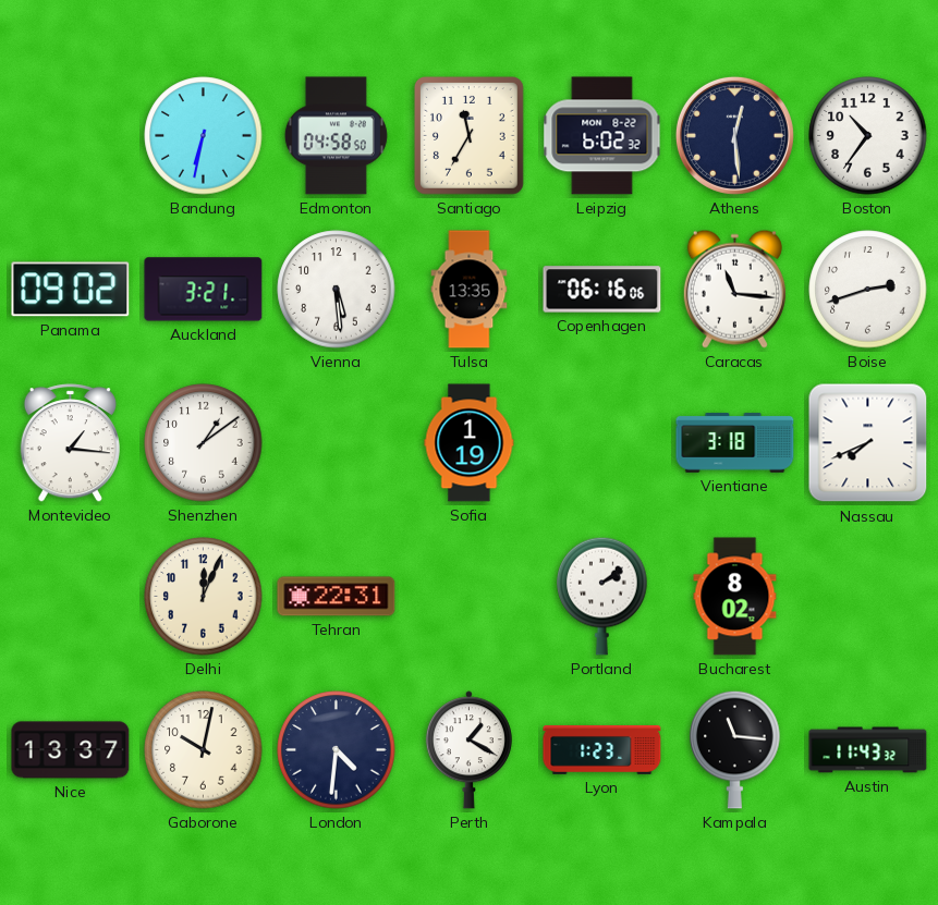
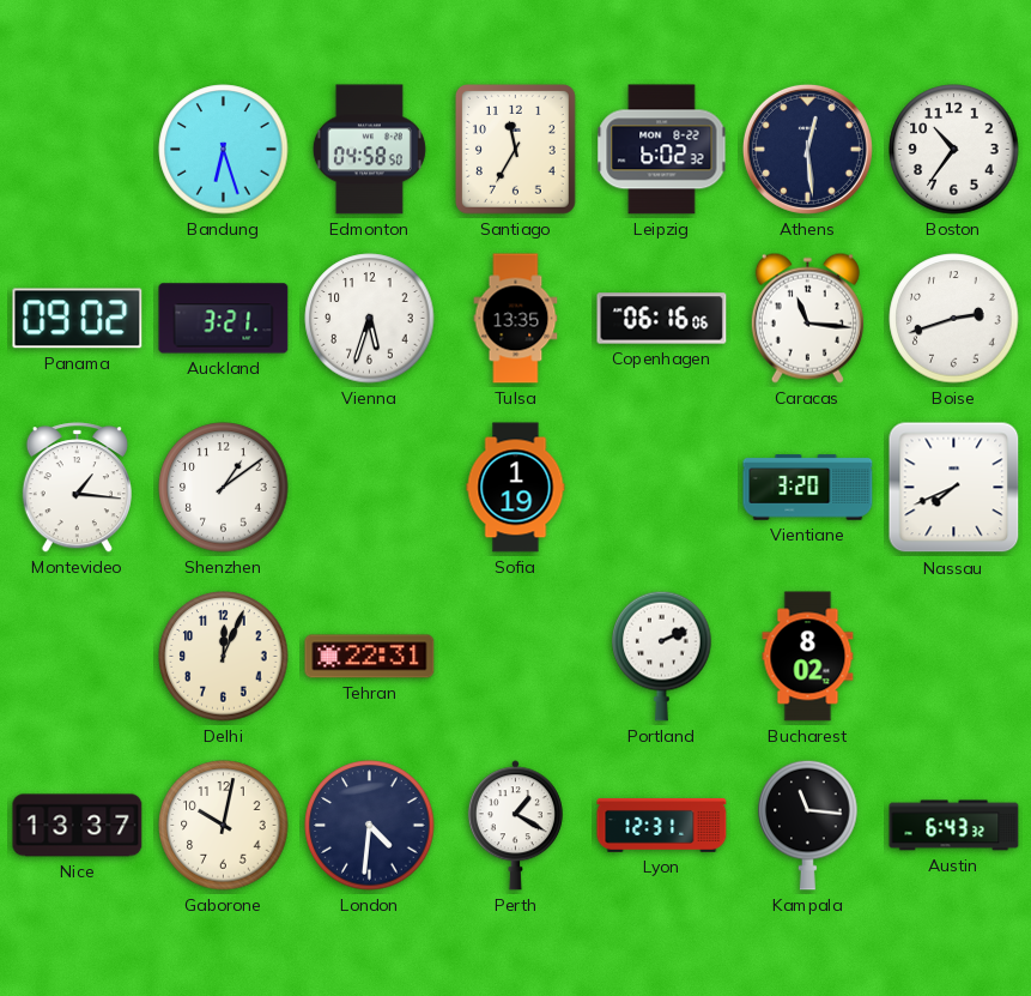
Bandung: 6:32 -> 6:27 (224, 150)
Vienna: 5:29 -> 5:33 (370, 319)
Vientiane: 3:18 -> 3:20 (808, 488)
Portland: 2:09 -> 2:11 (662, 656)
Lyon: 1:23 -> 12:31 (662, 825)
Austin: 11:43 -> 6:43 (954, 826)
